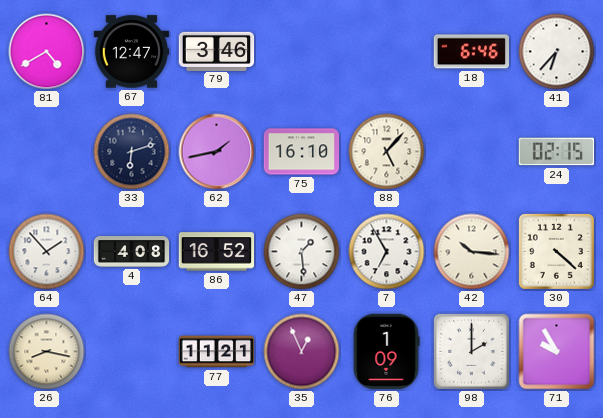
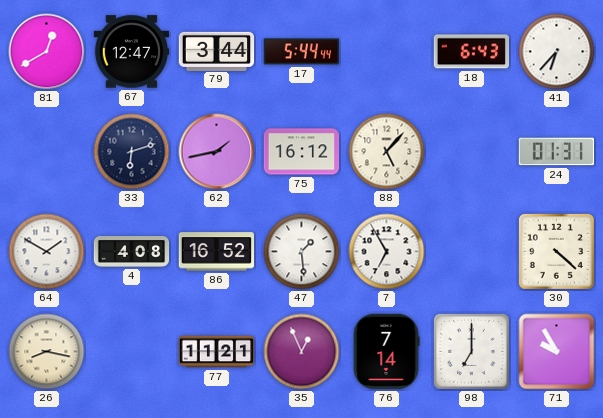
81: 4:40 -> 12:40 (47, 52)
79: 3:46 -> 3:44 (217, 51)
17: none -> 5:44 (301, 52)
18: 6:46 -> 6:43 (471, 52)
75: 16:10 -> 16:12 (302, 152)
24: 02:15 -> 01:31 (557, 152)
64: 1:53 -> 1:50 (47, 252)
42: 10:16 -> none (472, 252)
76: 1:09 -> 7:14 (386, 352)
98: 2:00 -> 7:00 (471, 351)
